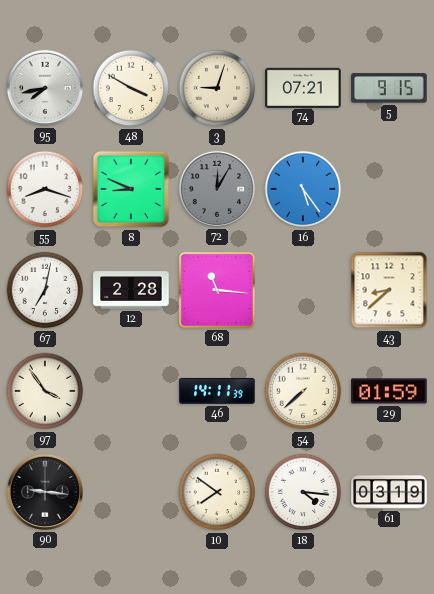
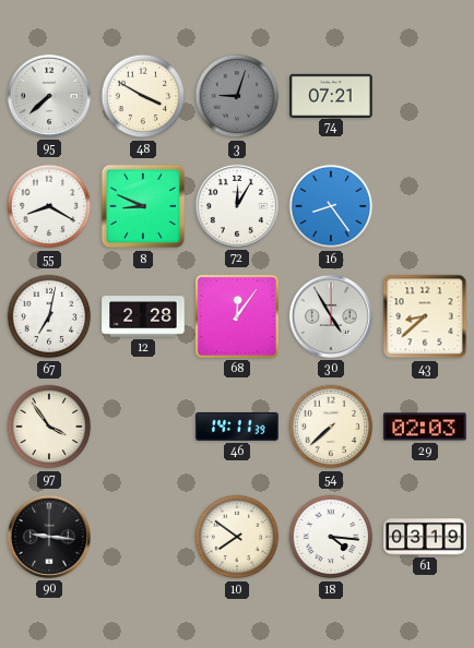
95: 7:43 -> 7:38 (49, 96)
3 dial: cream -> grey (237, 96)
5: 9:15 -> none (389, 88)
55: 8:18 -> 8:20 (49, 206)
72 dial: grey -> white (237, 206)
16: 5:24 -> 8:24 (331, 206)
68: 11:16 -> 12:06 (237, 316)
30: none -> 4:55 (331, 316)
29: 01:59 -> 02:03 (425, 427)
